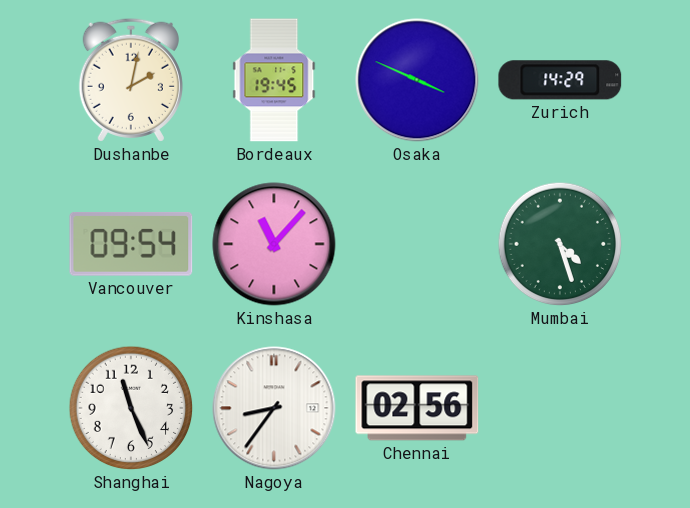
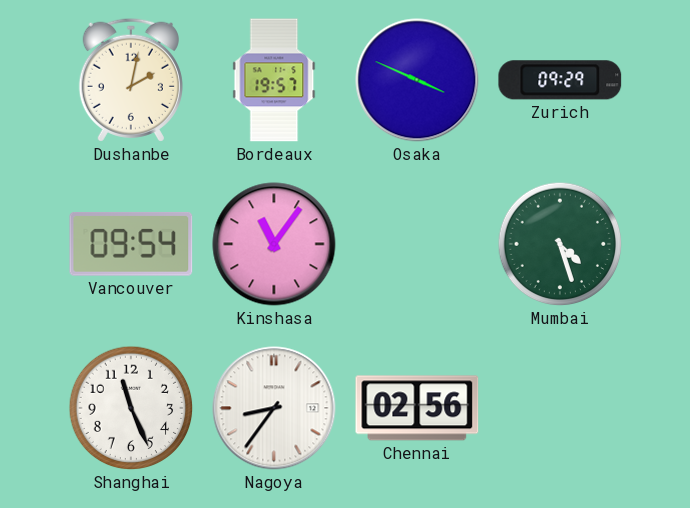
Bordeaux: 19:45 -> 19:57 (274, 80)
Zurich: 14:29 -> 09:29 (560, 80)
Kinshasa: 11:07 -> 11:06 (274, 244)
